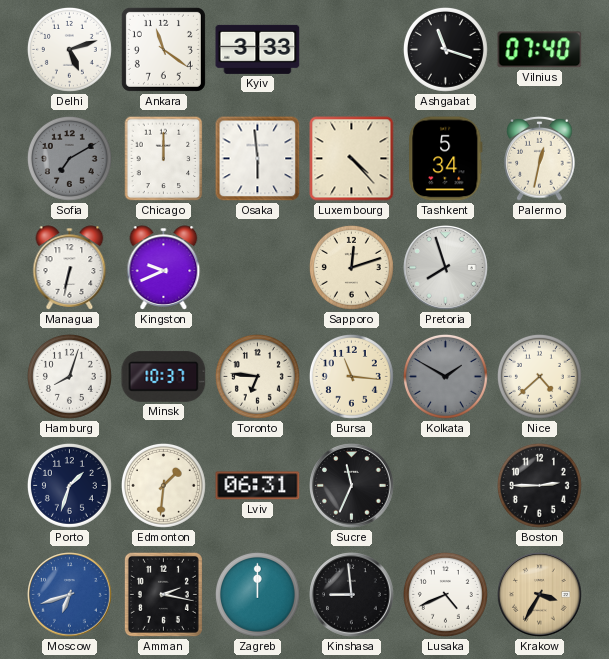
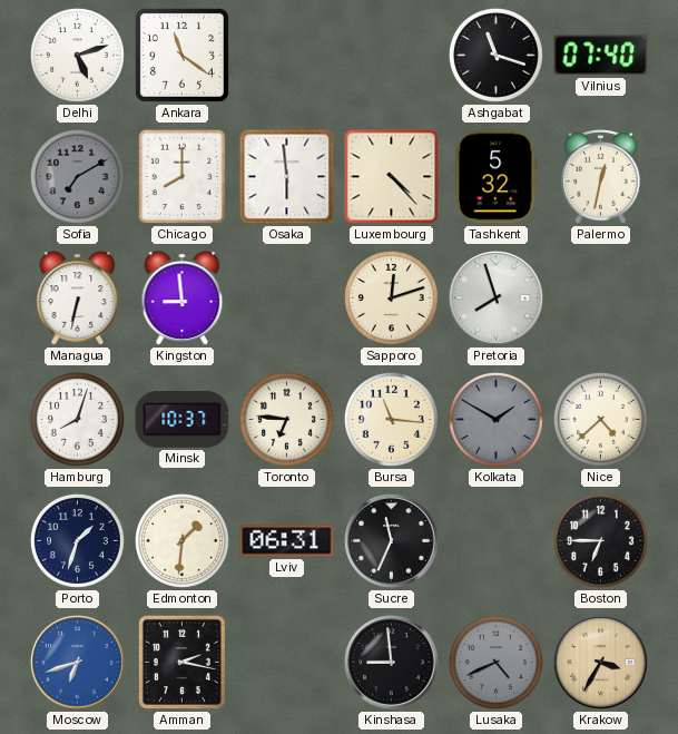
Kyiv: 3:33 -> none (258, 49)
Chicago: 12:00 -> 8:00 (183, 177)
Tashkent: 5:34 -> 5:32 (497, 177)
Kingston: 9:41 -> 8:59 (183, 299)
Boston: 2:45 -> 6:45 (600, 540)
Zagreb: 12:00 -> none (257, 594)
Lusaka dial: white -> grey (495, 662)
